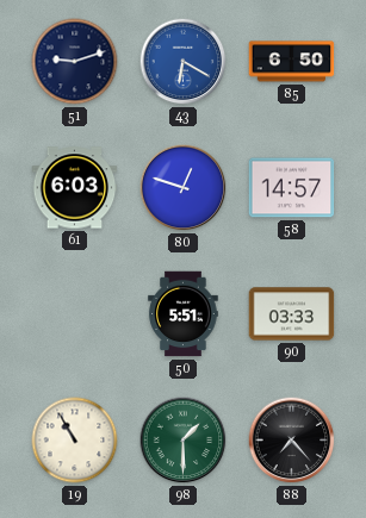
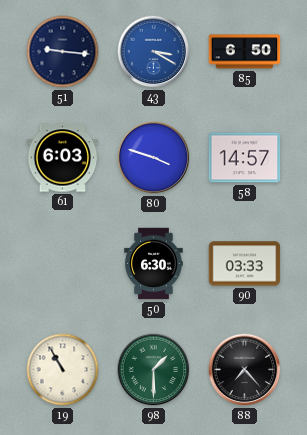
51: 9:12 -> 9:16 (63, 52)
43: 6:20 -> 3:20 (154, 52)
80: 12:48 -> 3:48 (154, 158)
50: 5:51 -> 6:30 (154, 264)
